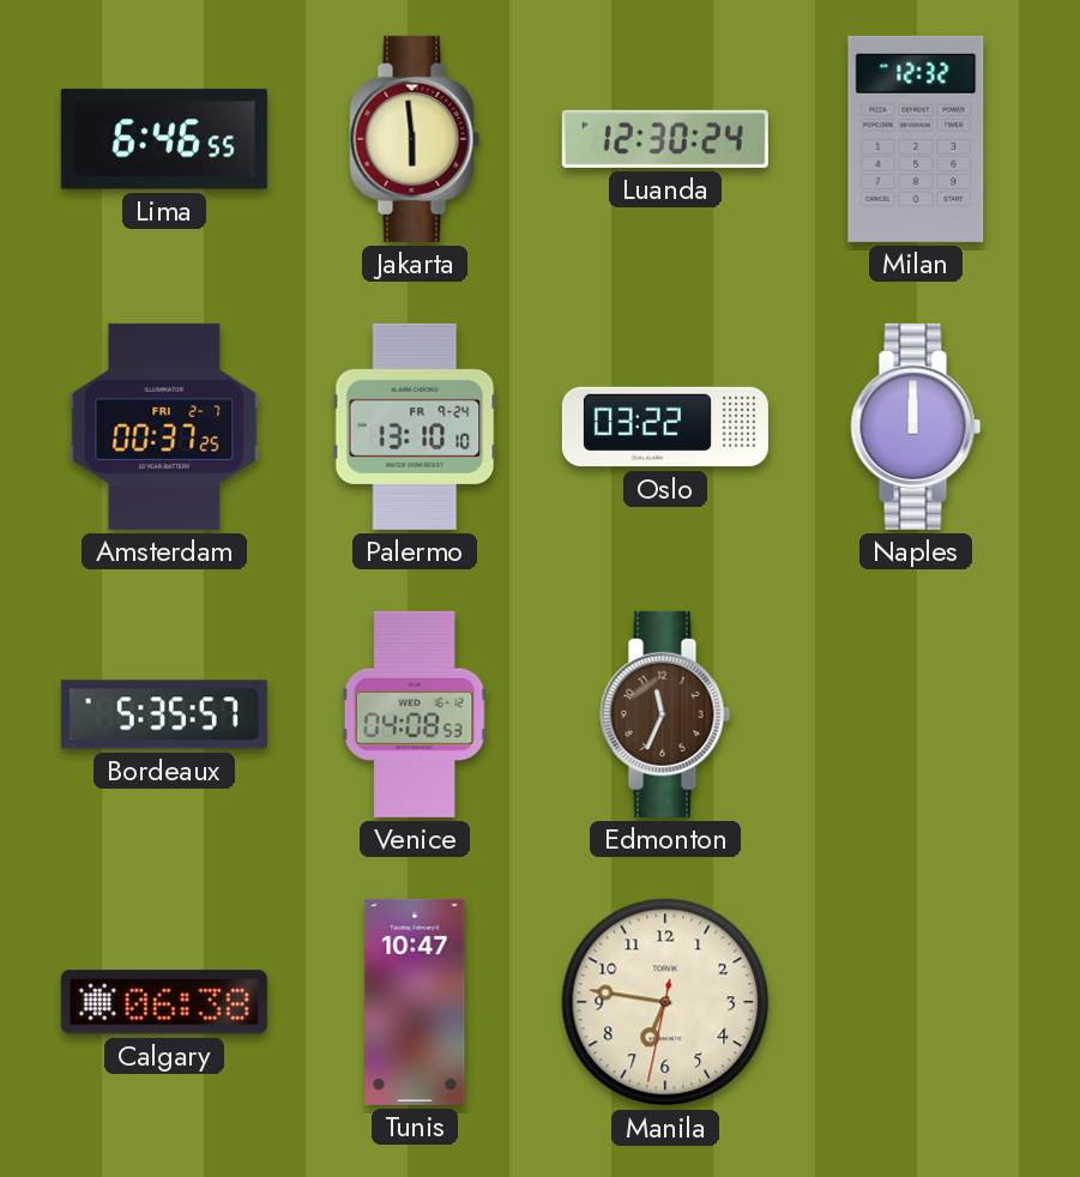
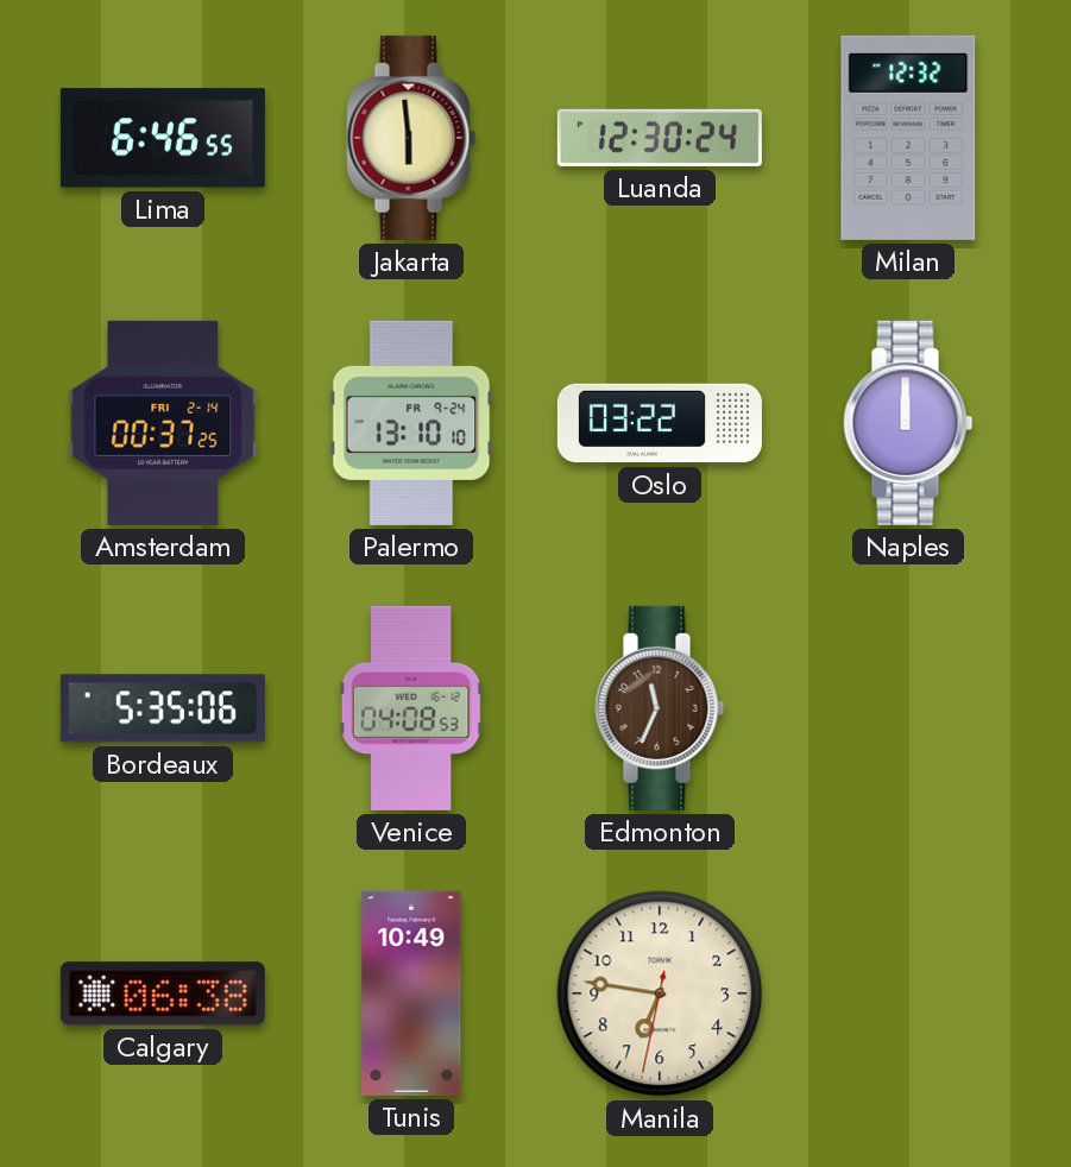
Amsterdam date: FRI 2-7 -> FRI 2-14 (163, 423)
Bordeaux: 5:35:57 -> 5:35:06 (163, 708)
Tunis: 10:47 -> 10:49 (411, 993)
